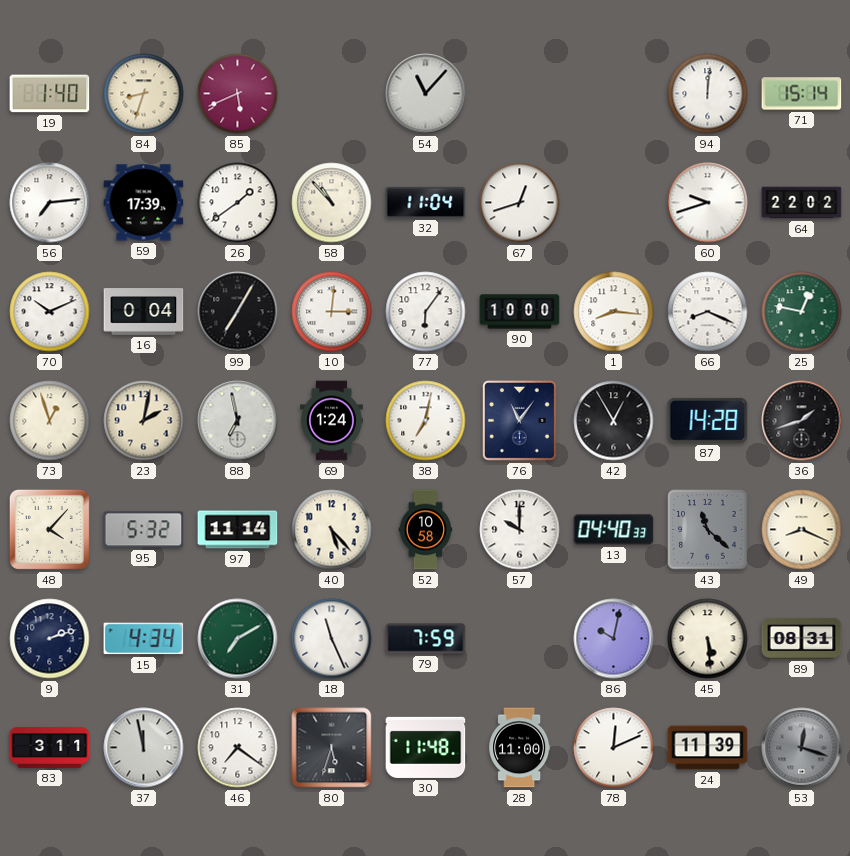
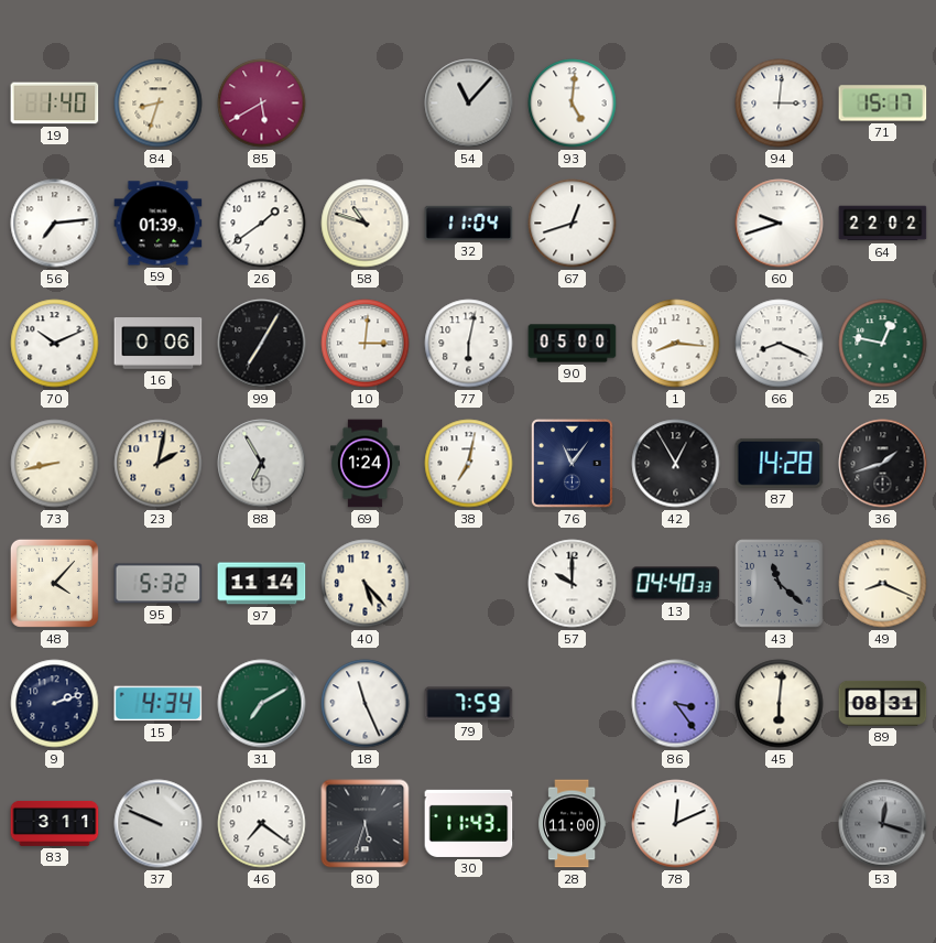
85: 5:41 -> 5:40 (262, 104)
93: none -> 5:01 (573, 104)
94: 12:01 -> 3:01 (780, 104)
71: 15:14 -> 15:17 (883, 104)
59: 17:39 -> 01:39 (159, 224)
58: 10:53 -> 10:48 (366, 224)
16: 0:04 -> 0:06 (159, 344)
77: 6:06 -> 6:02 (469, 344)
90: 10:00 -> 05:00 (573, 344)
73: 12:57 -> 8:43 (55, 464)
88: 6:58 -> 6:55 (262, 464)
52: 10:58 -> none (426, 530)
86: 10:02 -> 3:24 (676, 704)
45: 5:29 -> 6:01 (780, 704)
37: 11:58 -> 9:49 (159, 824)
30: 11:48 -> 11:43 (469, 823)
24: 11:39 -> none (708, 748)
